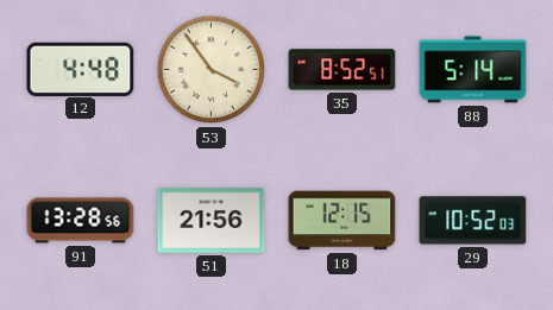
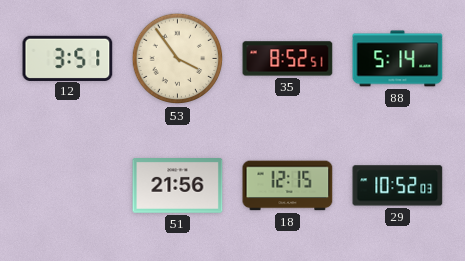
12: 4:48 -> 3:51 (68, 58)
91: 13:28 -> none (81, 221)
